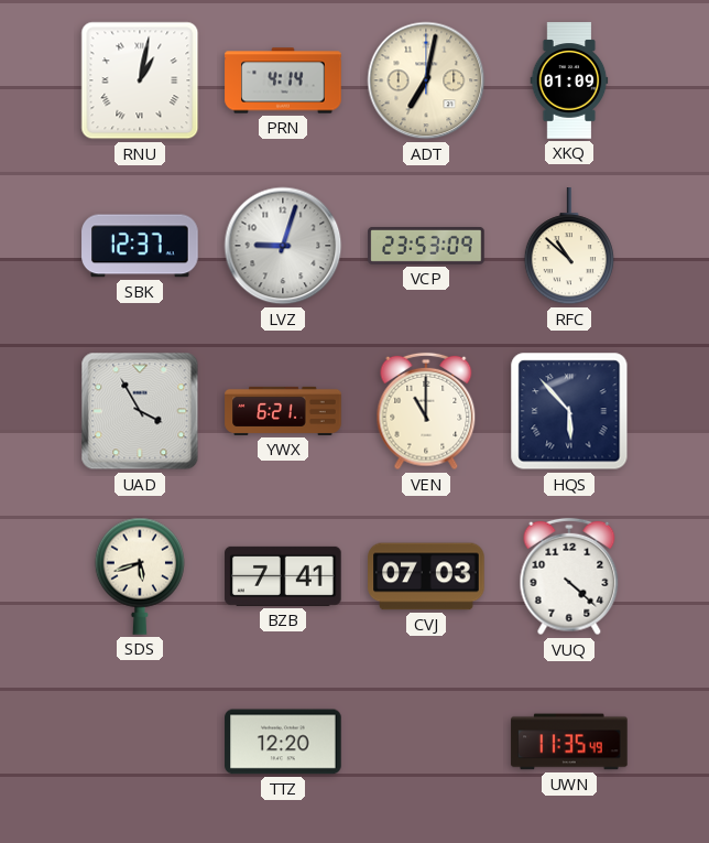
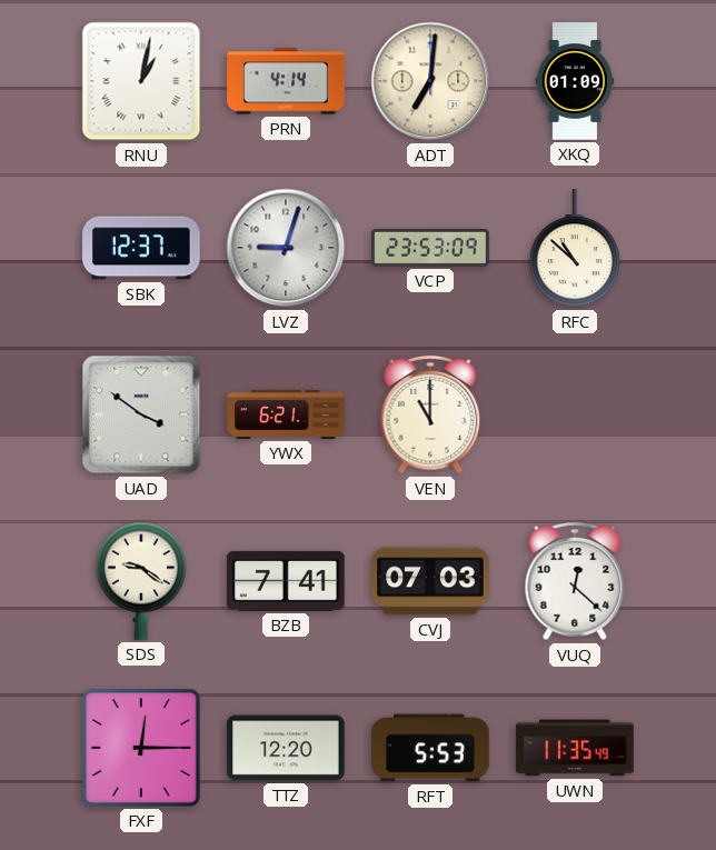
ADT: 7:02 -> 7:01 (430, 81)
UAD: 3:55 -> 3:51 (141, 414)
HQS: 5:53 -> none (569, 411)
SDS: 5:42 -> 9:21 (141, 581)
VUQ: 4:22 -> 12:22 (575, 581)
FXF: none -> 12:15 (142, 749)
RFT: none -> 5:53 (430, 748)
